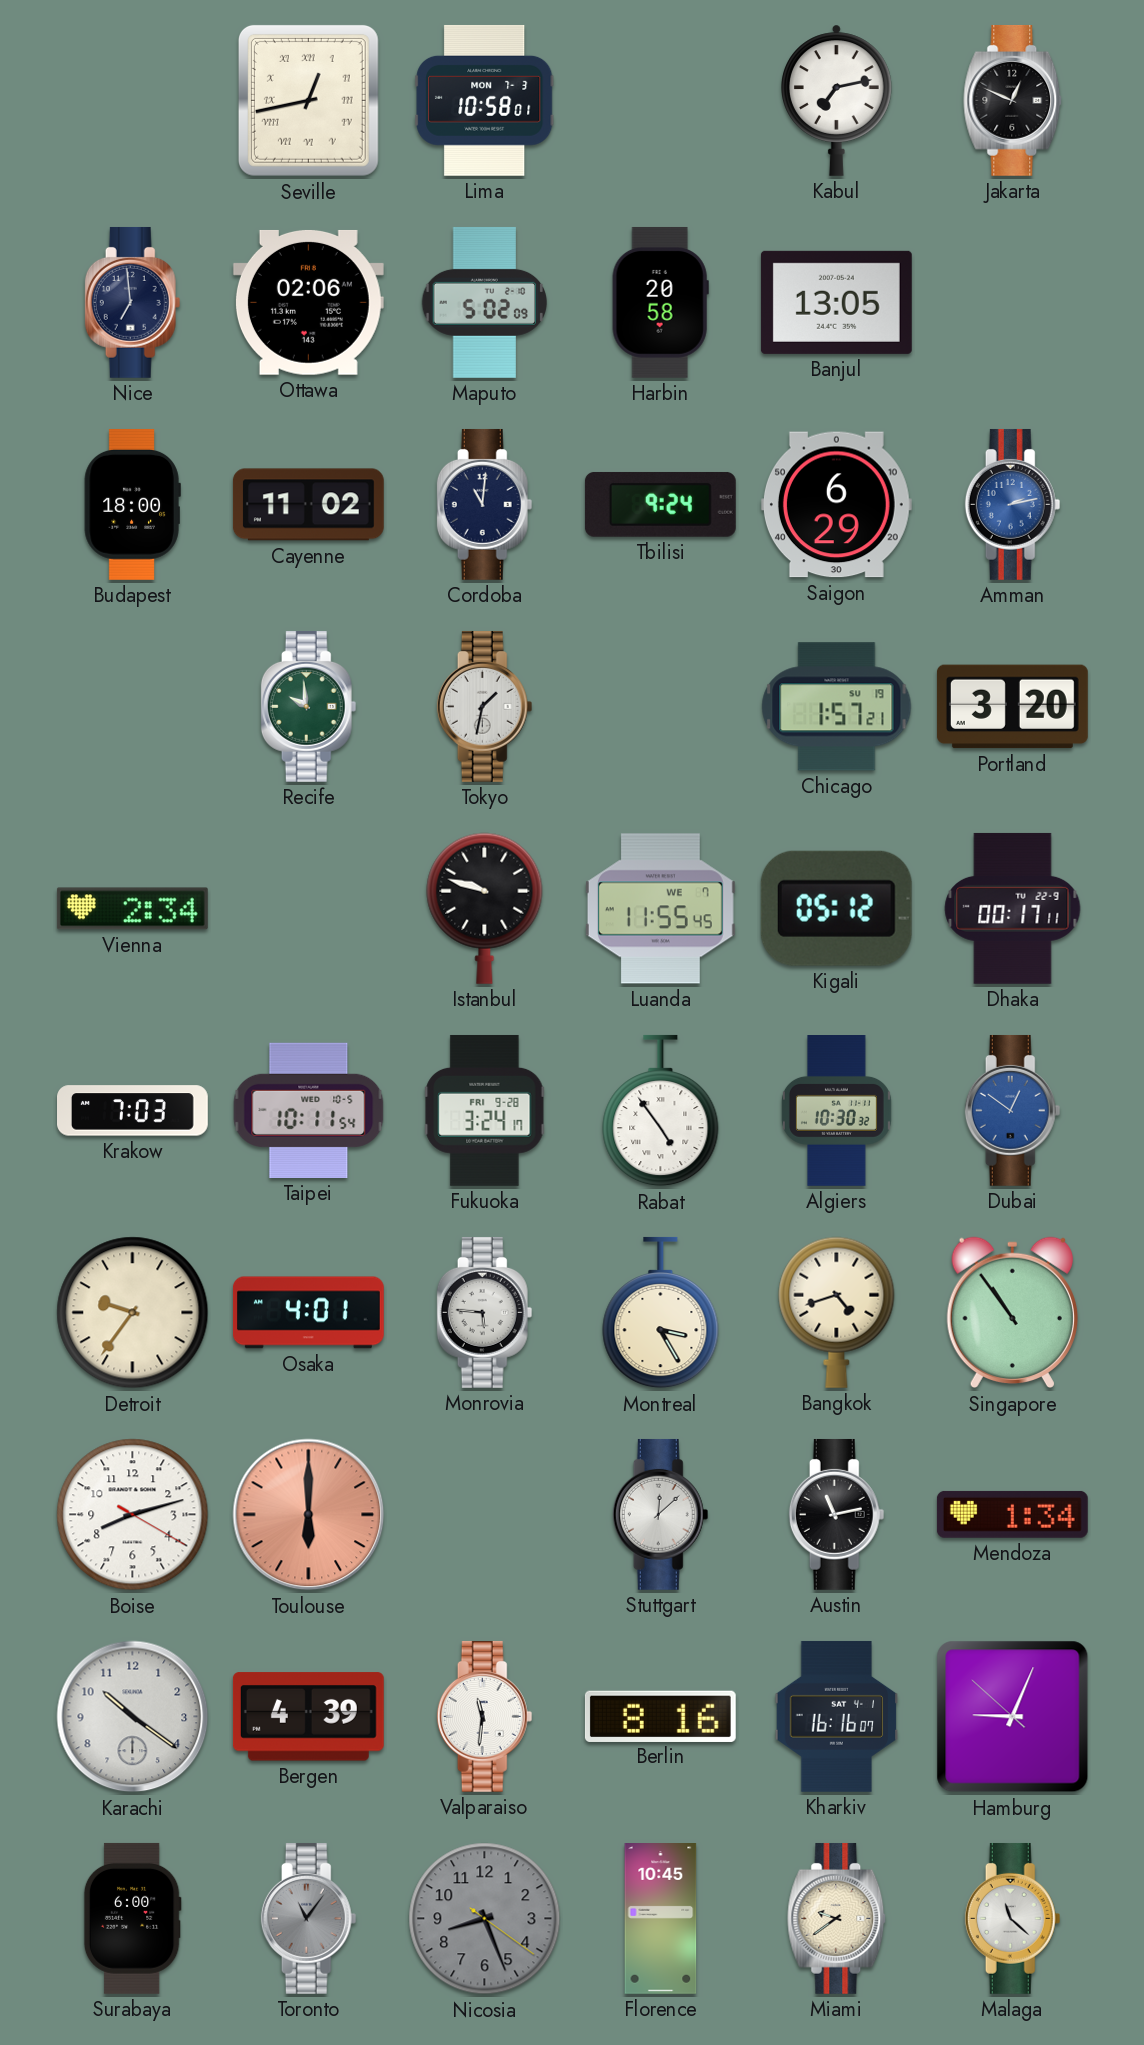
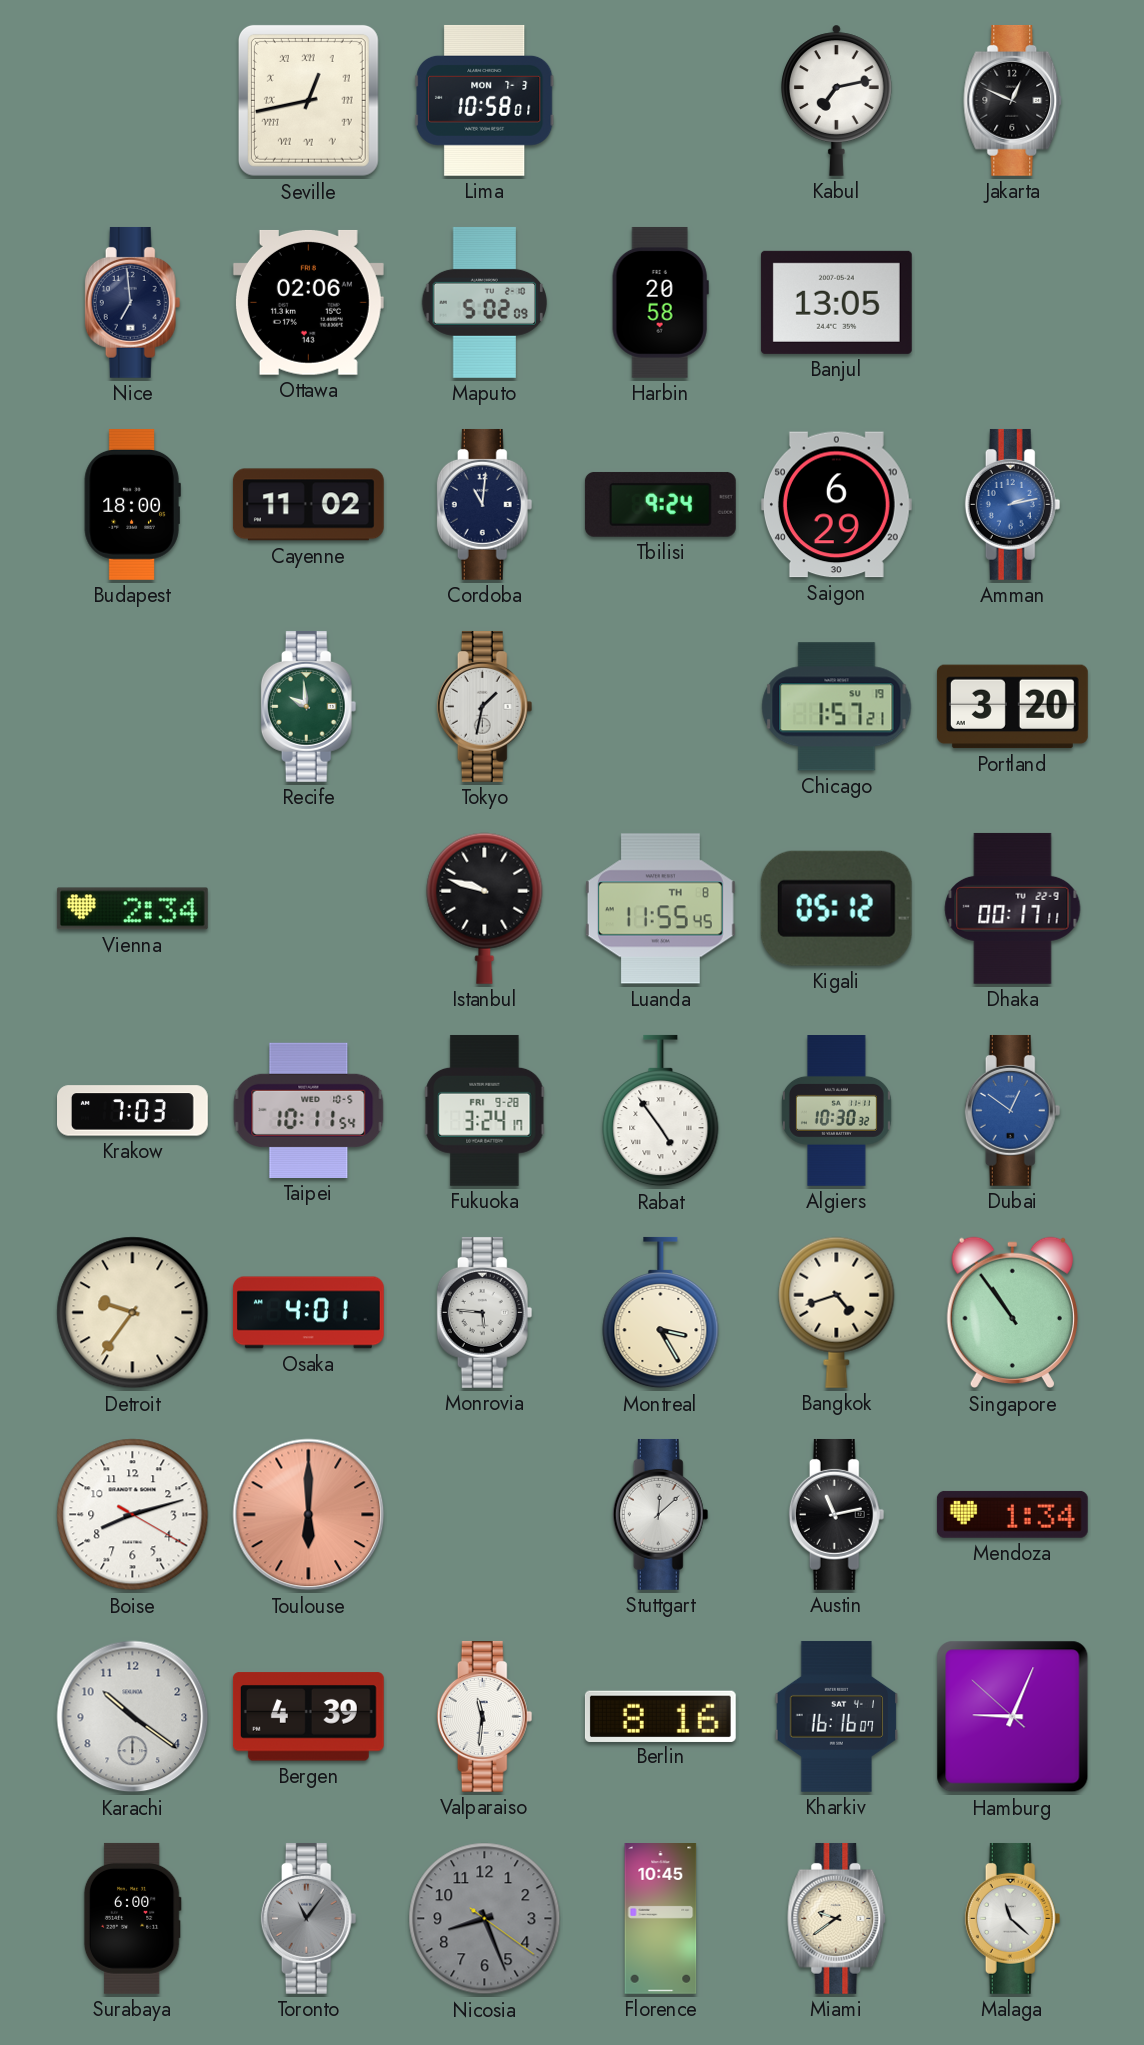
Luanda date: WE 7 -> TH 8 (660, 909)
